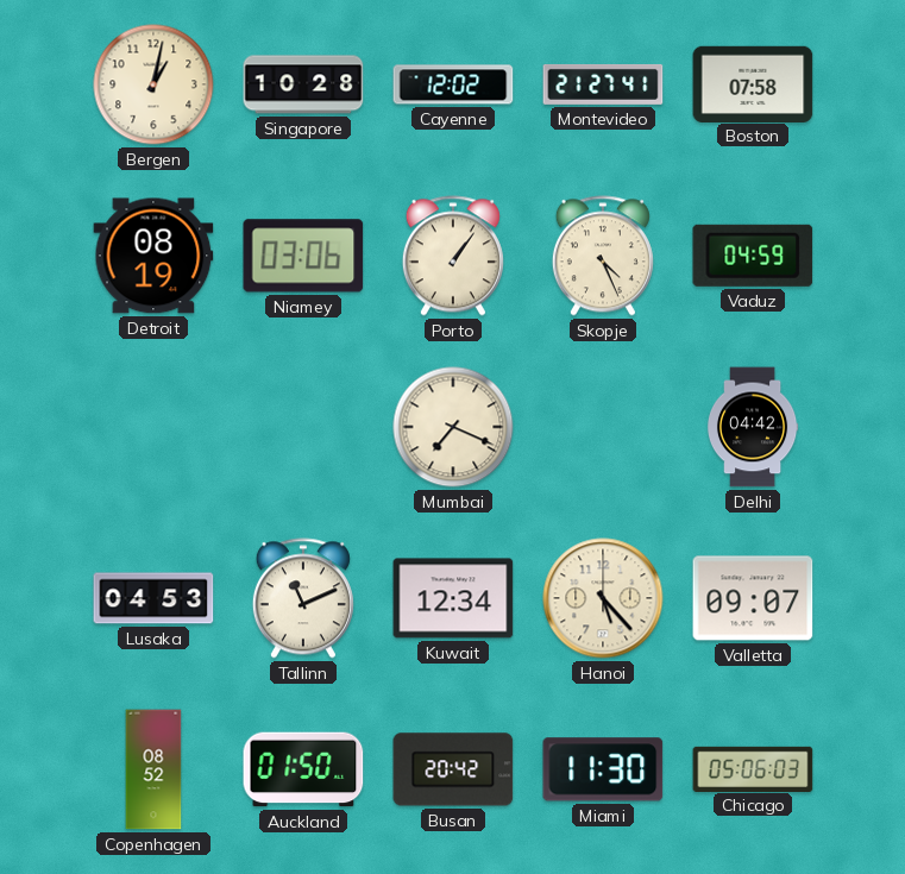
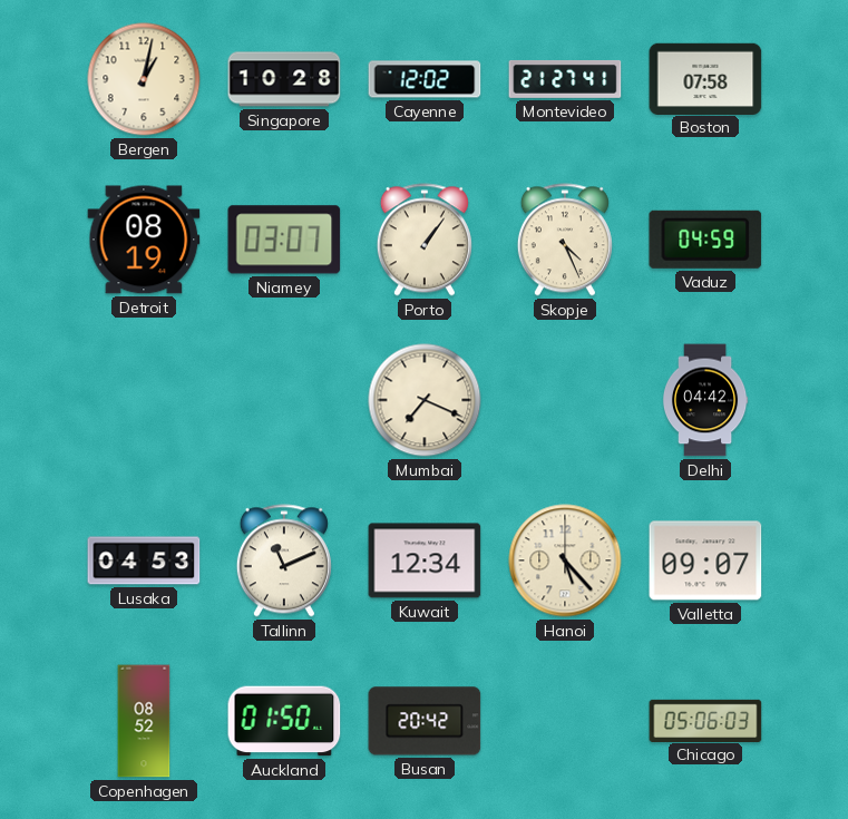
Niamey: 03:06 -> 03:07 (284, 240)
Miami: 11:30 -> none (603, 769)
